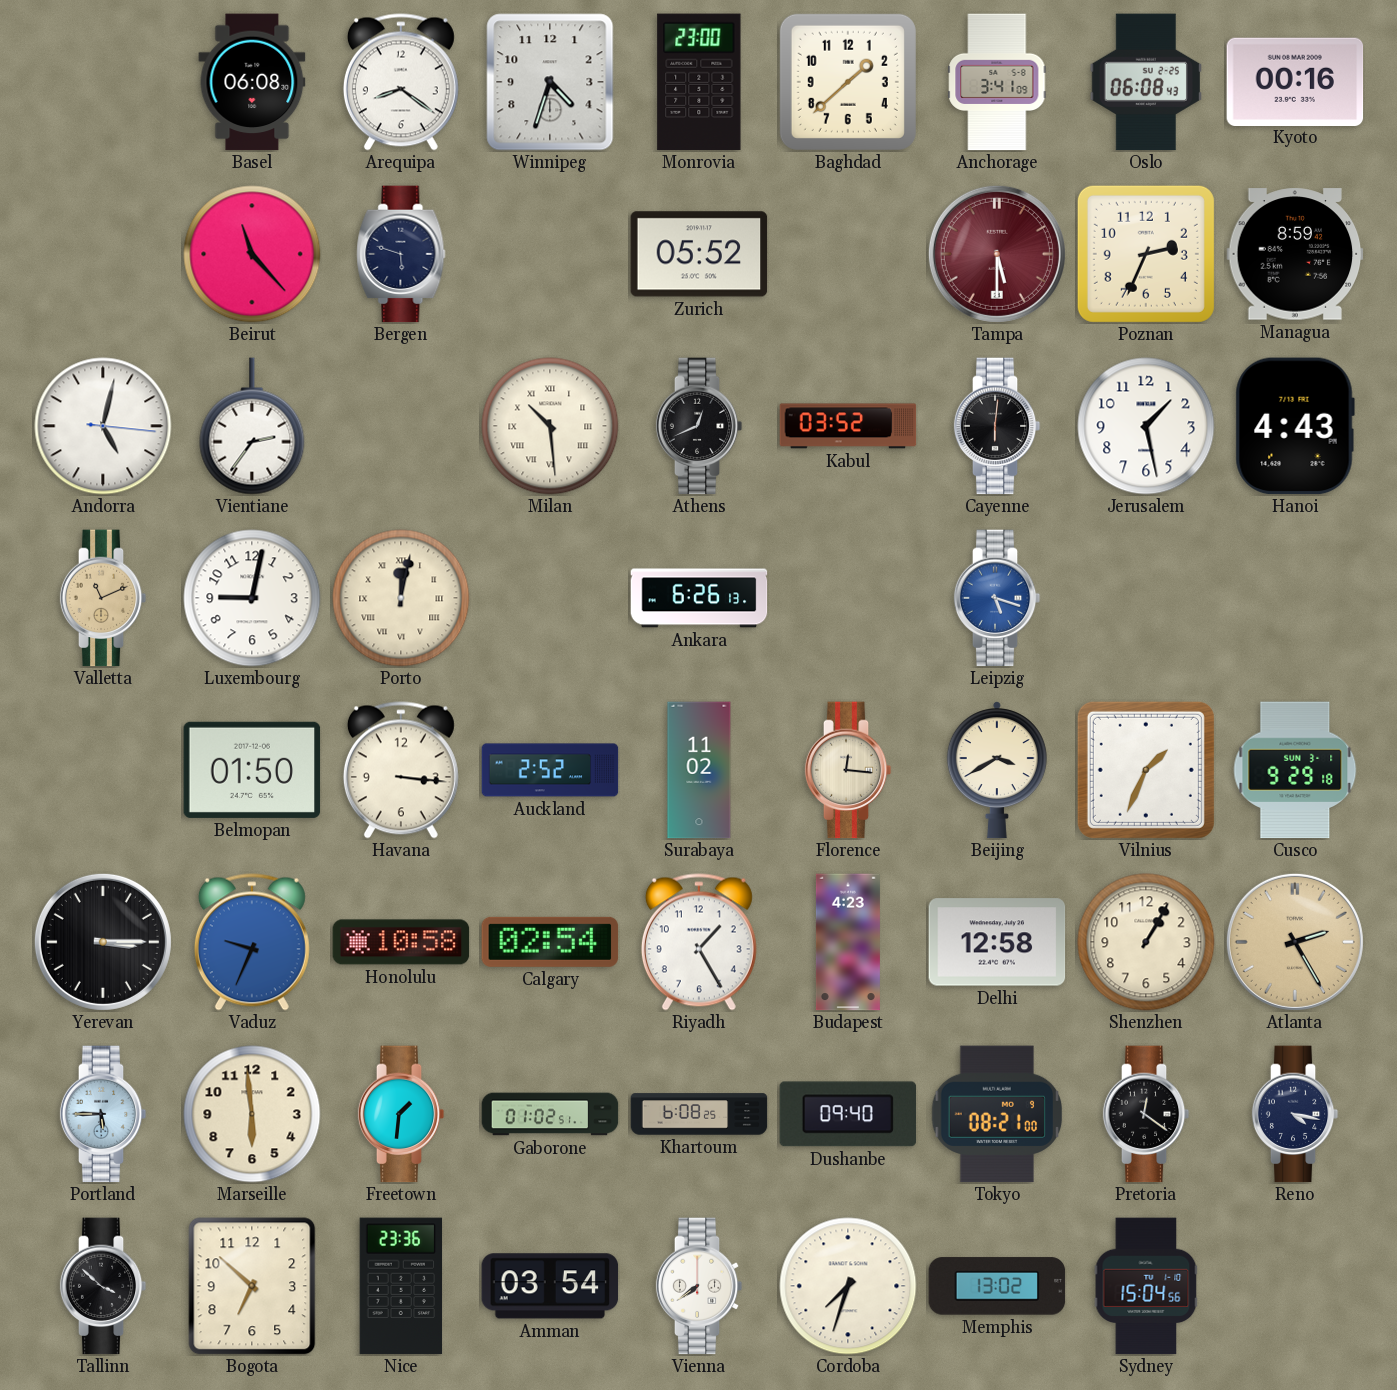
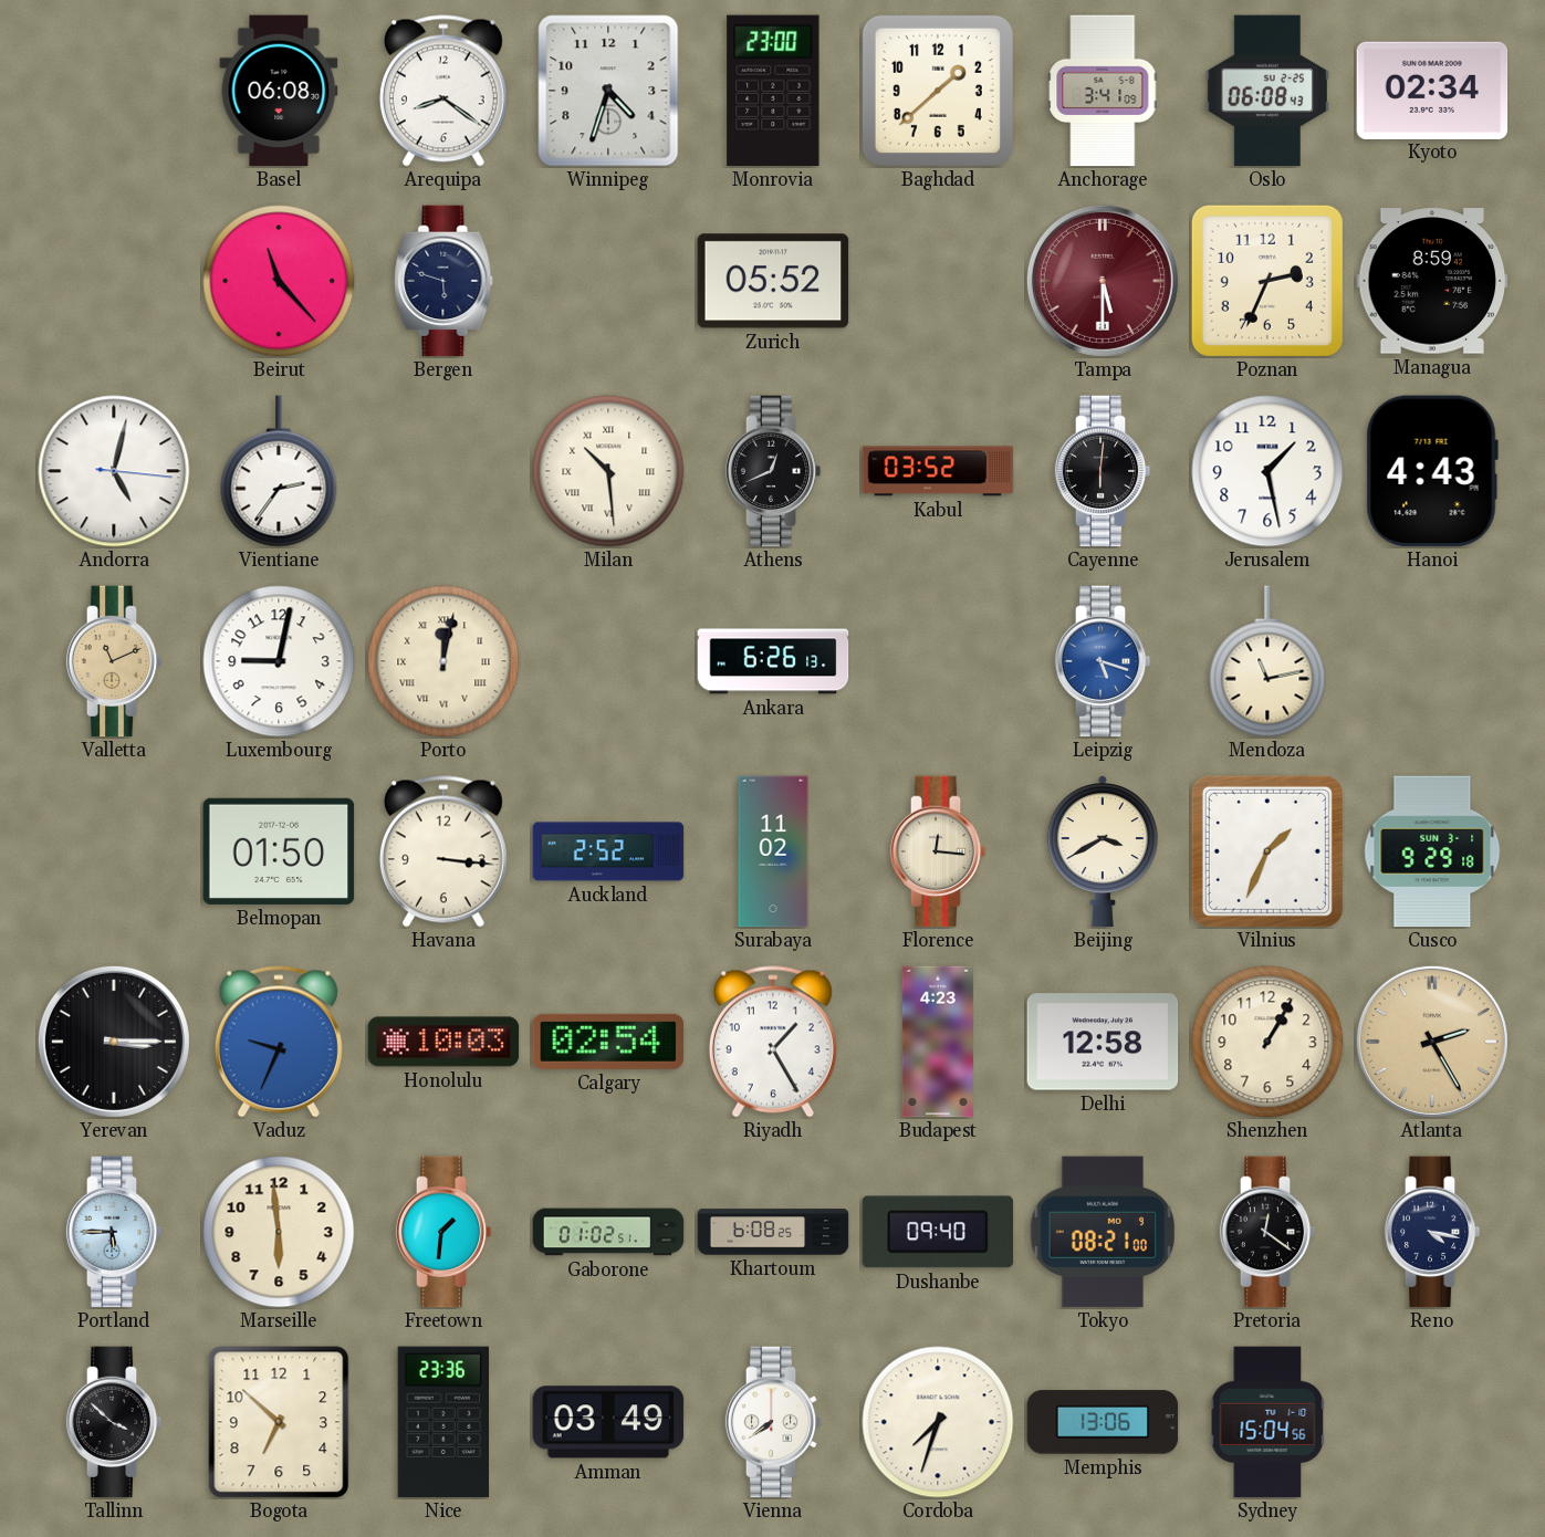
Kyoto: 00:16 -> 02:34 (1432, 90)
Mendoza: none -> 11:13 (1267, 661)
Honolulu: 10:58 -> 10:03 (443, 1042)
Amman: 03:54 -> 03:49 (608, 1422)
Memphis: 13:02 -> 13:06 (1103, 1422)
